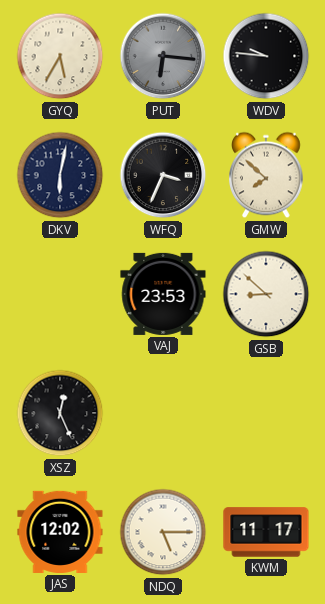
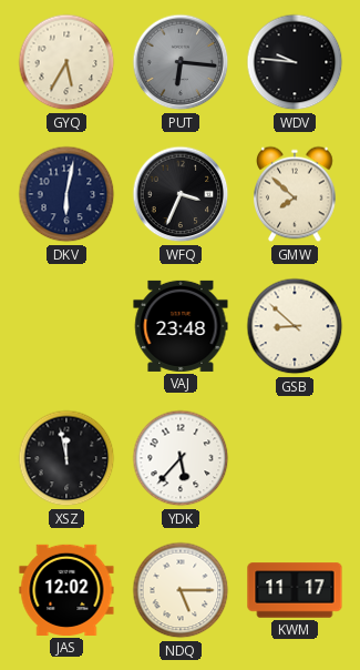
VAJ: 23:53 -> 23:48 (181, 326)
XSZ: 12:26 -> 11:58 (66, 458)
YDK: none -> 5:37 (181, 458)
